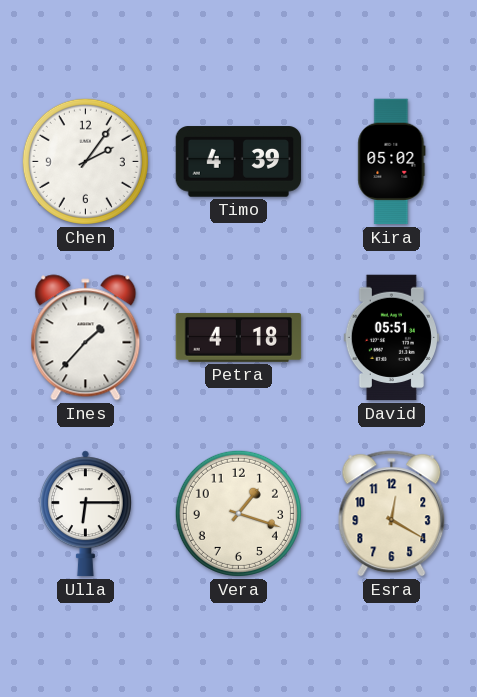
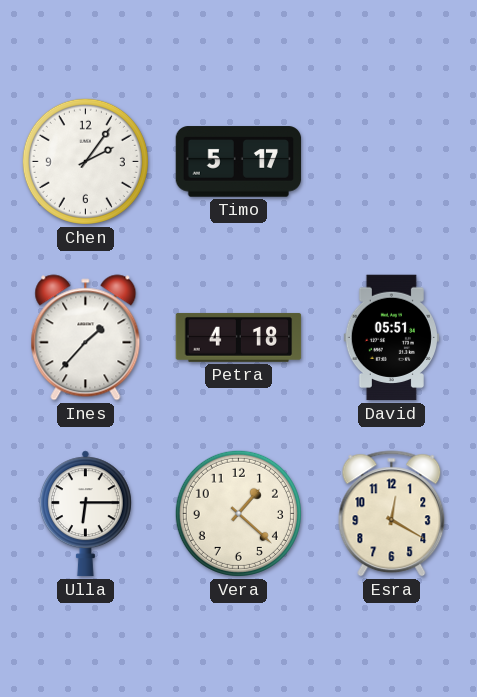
Timo: 4:39 -> 5:17 (239, 162)
Kira: 05:02 -> none (392, 162)
Vera: 1:18 -> 1:22 (238, 513)
